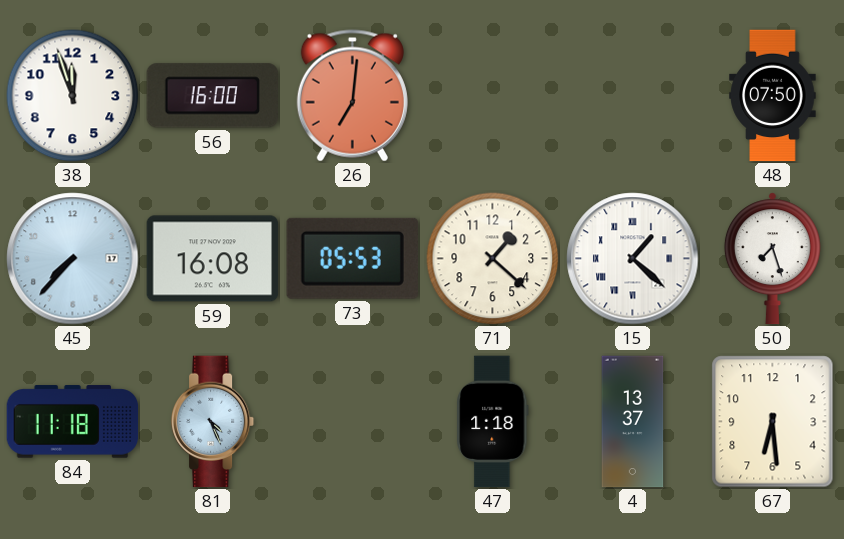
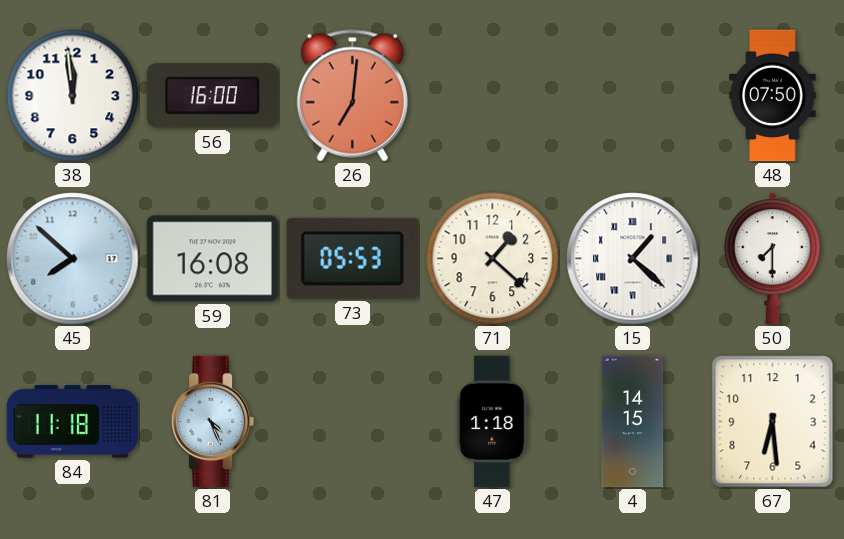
38: 11:57 -> 11:59 (73, 96)
45: 7:37 -> 7:52 (73, 259)
50: 7:27 -> 7:30 (772, 259)
4: 13:37 -> 14:15 (633, 422)
